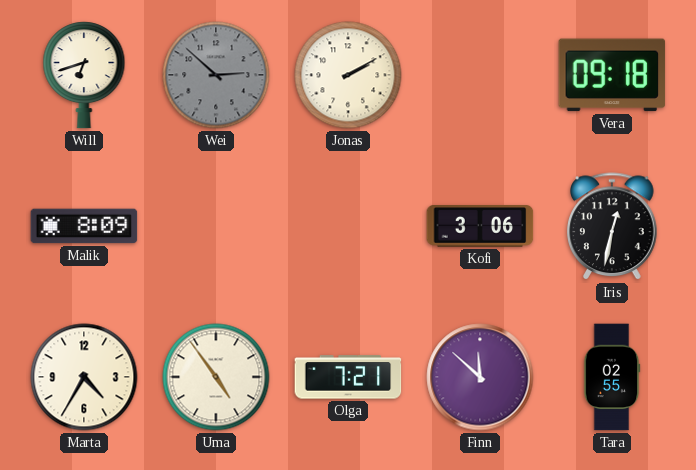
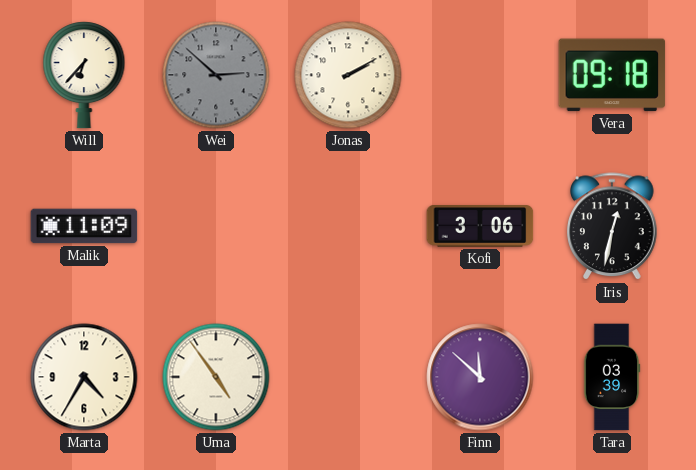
Will: 6:42 -> 6:37 (84, 75)
Malik: 8:09 -> 11:09 (84, 226)
Olga: 7:21 -> none (348, 377)
Tara: 02:55 -> 03:39 (612, 377)
